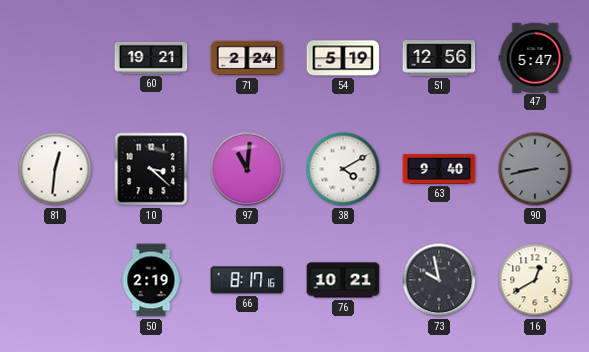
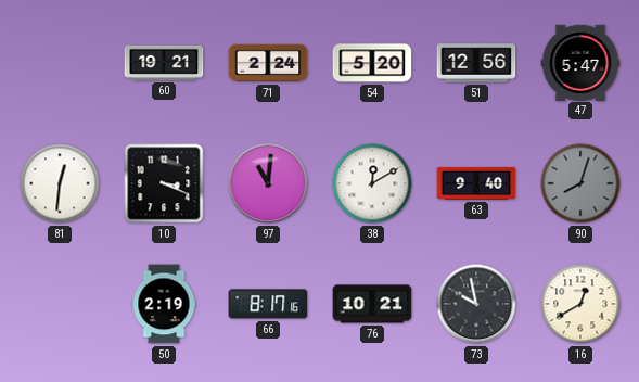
54: 5:19 -> 5:20 (372, 63)
10: 3:22 -> 3:19 (164, 183)
38: 4:10 -> 12:10 (372, 183)
90: 8:43 -> 8:03 (580, 183)
